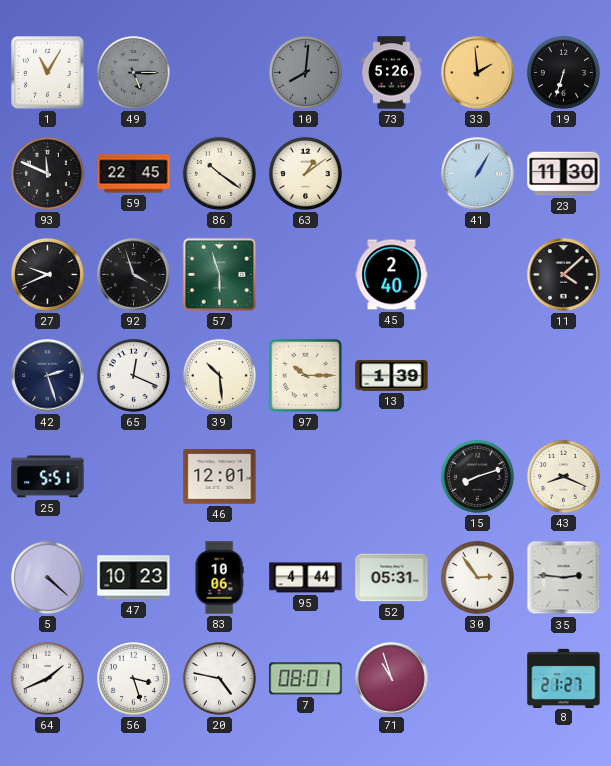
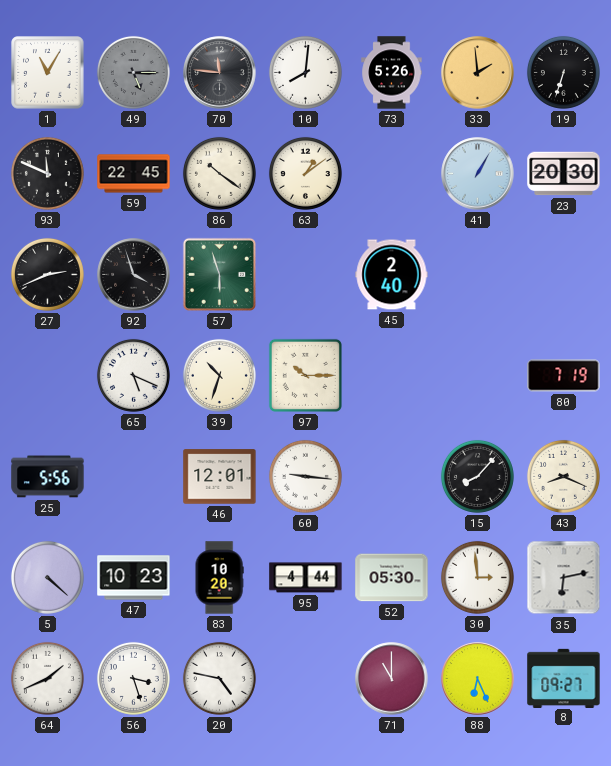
70: none -> 11:46 (220, 73)
10 dial: grey -> white (305, 72)
23: 11:30 -> 20:30 (564, 174)
27: 9:41 -> 2:41 (47, 274)
11: 4:08 -> none (564, 275)
42: 2:27 -> none (48, 376)
65: 12:19 -> 5:19 (133, 375)
39: 10:29 -> 10:33 (219, 375)
13: 1:39 -> none (392, 376)
80: none -> 7:19 (564, 376)
25: 5:51 -> 5:56 (48, 477)
60: none -> 9:16 (305, 476)
15: 8:12 -> 8:07 (477, 476)
83: 10:06 -> 10:20 (219, 578)
52: 05:31 -> 05:30 (392, 578)
30: 2:54 -> 2:59 (477, 577)
35: 2:46 -> 6:13 (564, 578)
7: 08:01 -> none (306, 679)
71: 10:57 -> 11:00 (392, 679)
88: none -> 6:26 (478, 679)
8: 21:27 -> 09:27 (564, 678)
